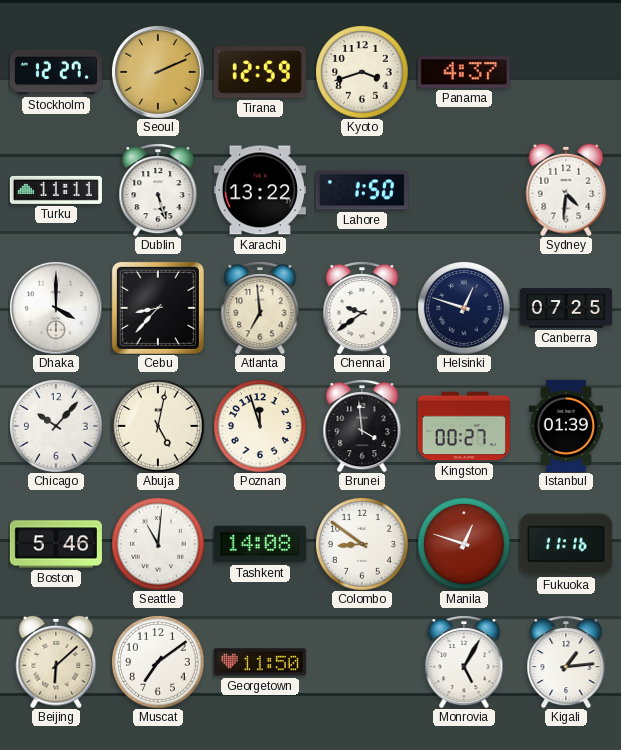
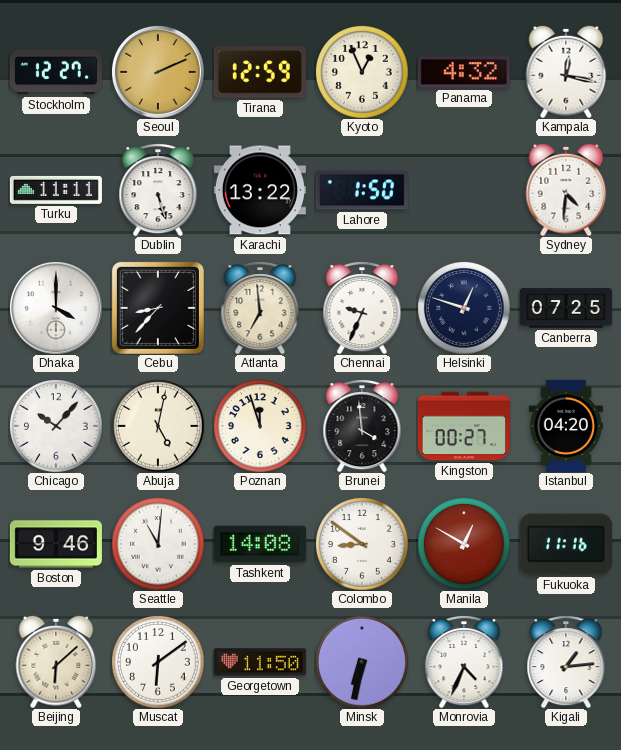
Kyoto: 3:42 -> 12:56 (362, 72)
Panama: 4:37 -> 4:32 (464, 72)
Kampala: none -> 12:17 (566, 72)
Chennai: 9:39 -> 9:34 (362, 308)
Istanbul: 01:39 -> 04:20 (566, 426)
Boston: 5:46 -> 9:46 (56, 544)
Manila: 12:48 -> 12:50 (464, 544)
Muscat: 7:09 -> 6:09 (158, 662)
Minsk: none -> 6:32 (362, 662)
Monrovia: 5:05 -> 4:34 (464, 662)
